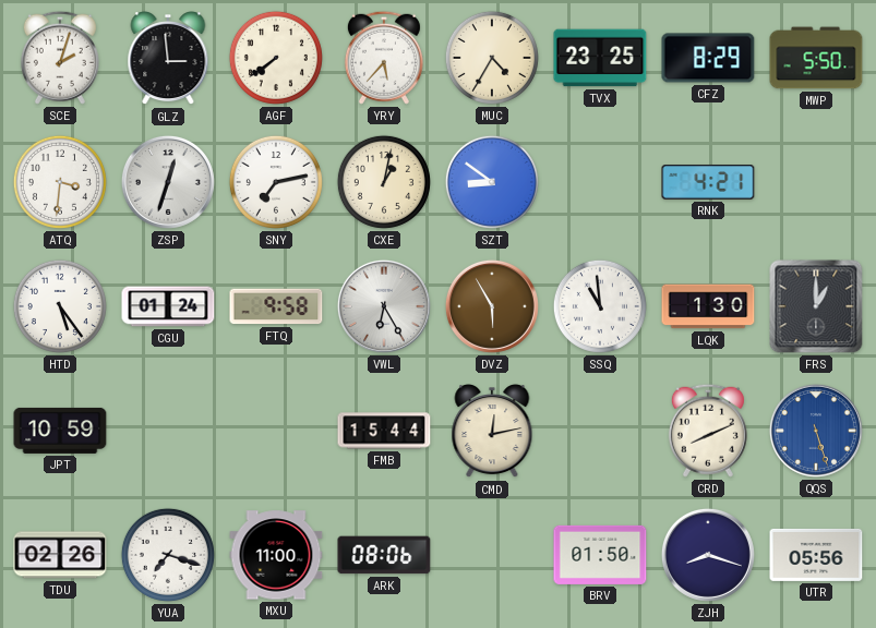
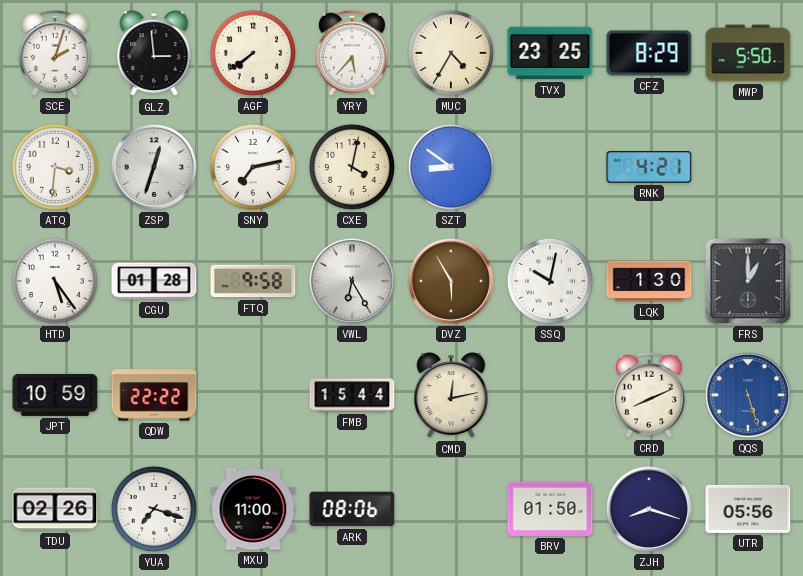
CXE: 1:02 -> 4:02 (352, 167)
CGU: 01:24 -> 01:28 (154, 281)
SSQ: 10:59 -> 10:02 (550, 281)
QDW: none -> 22:22 (154, 395)
